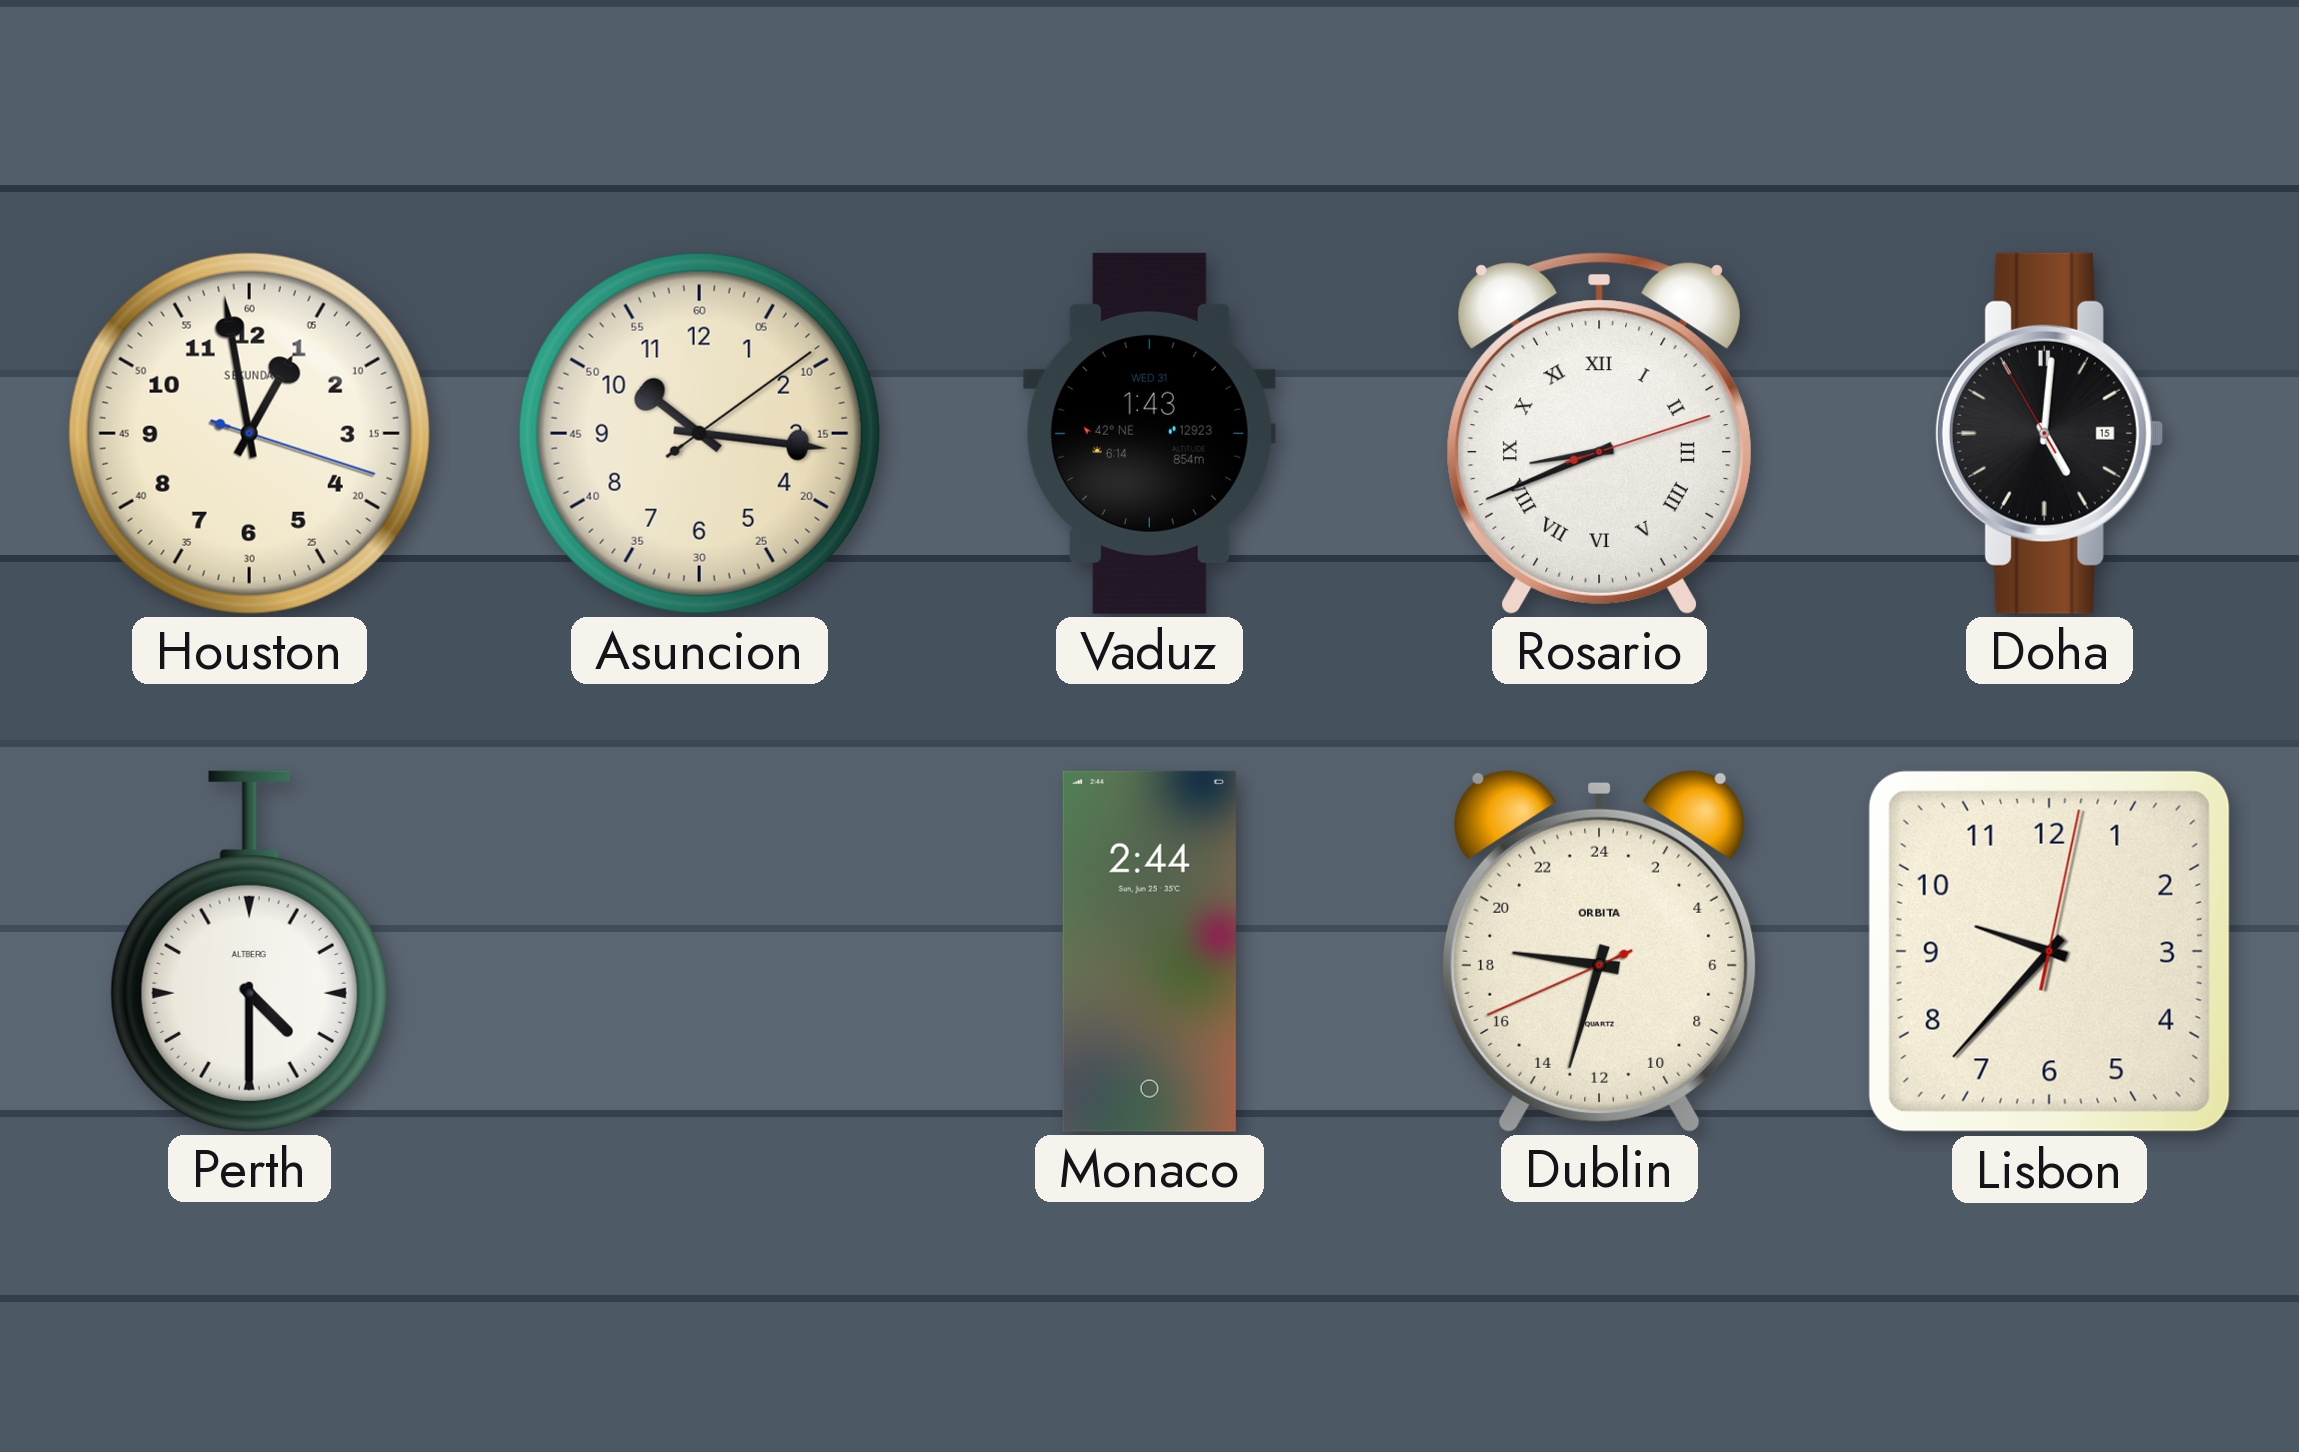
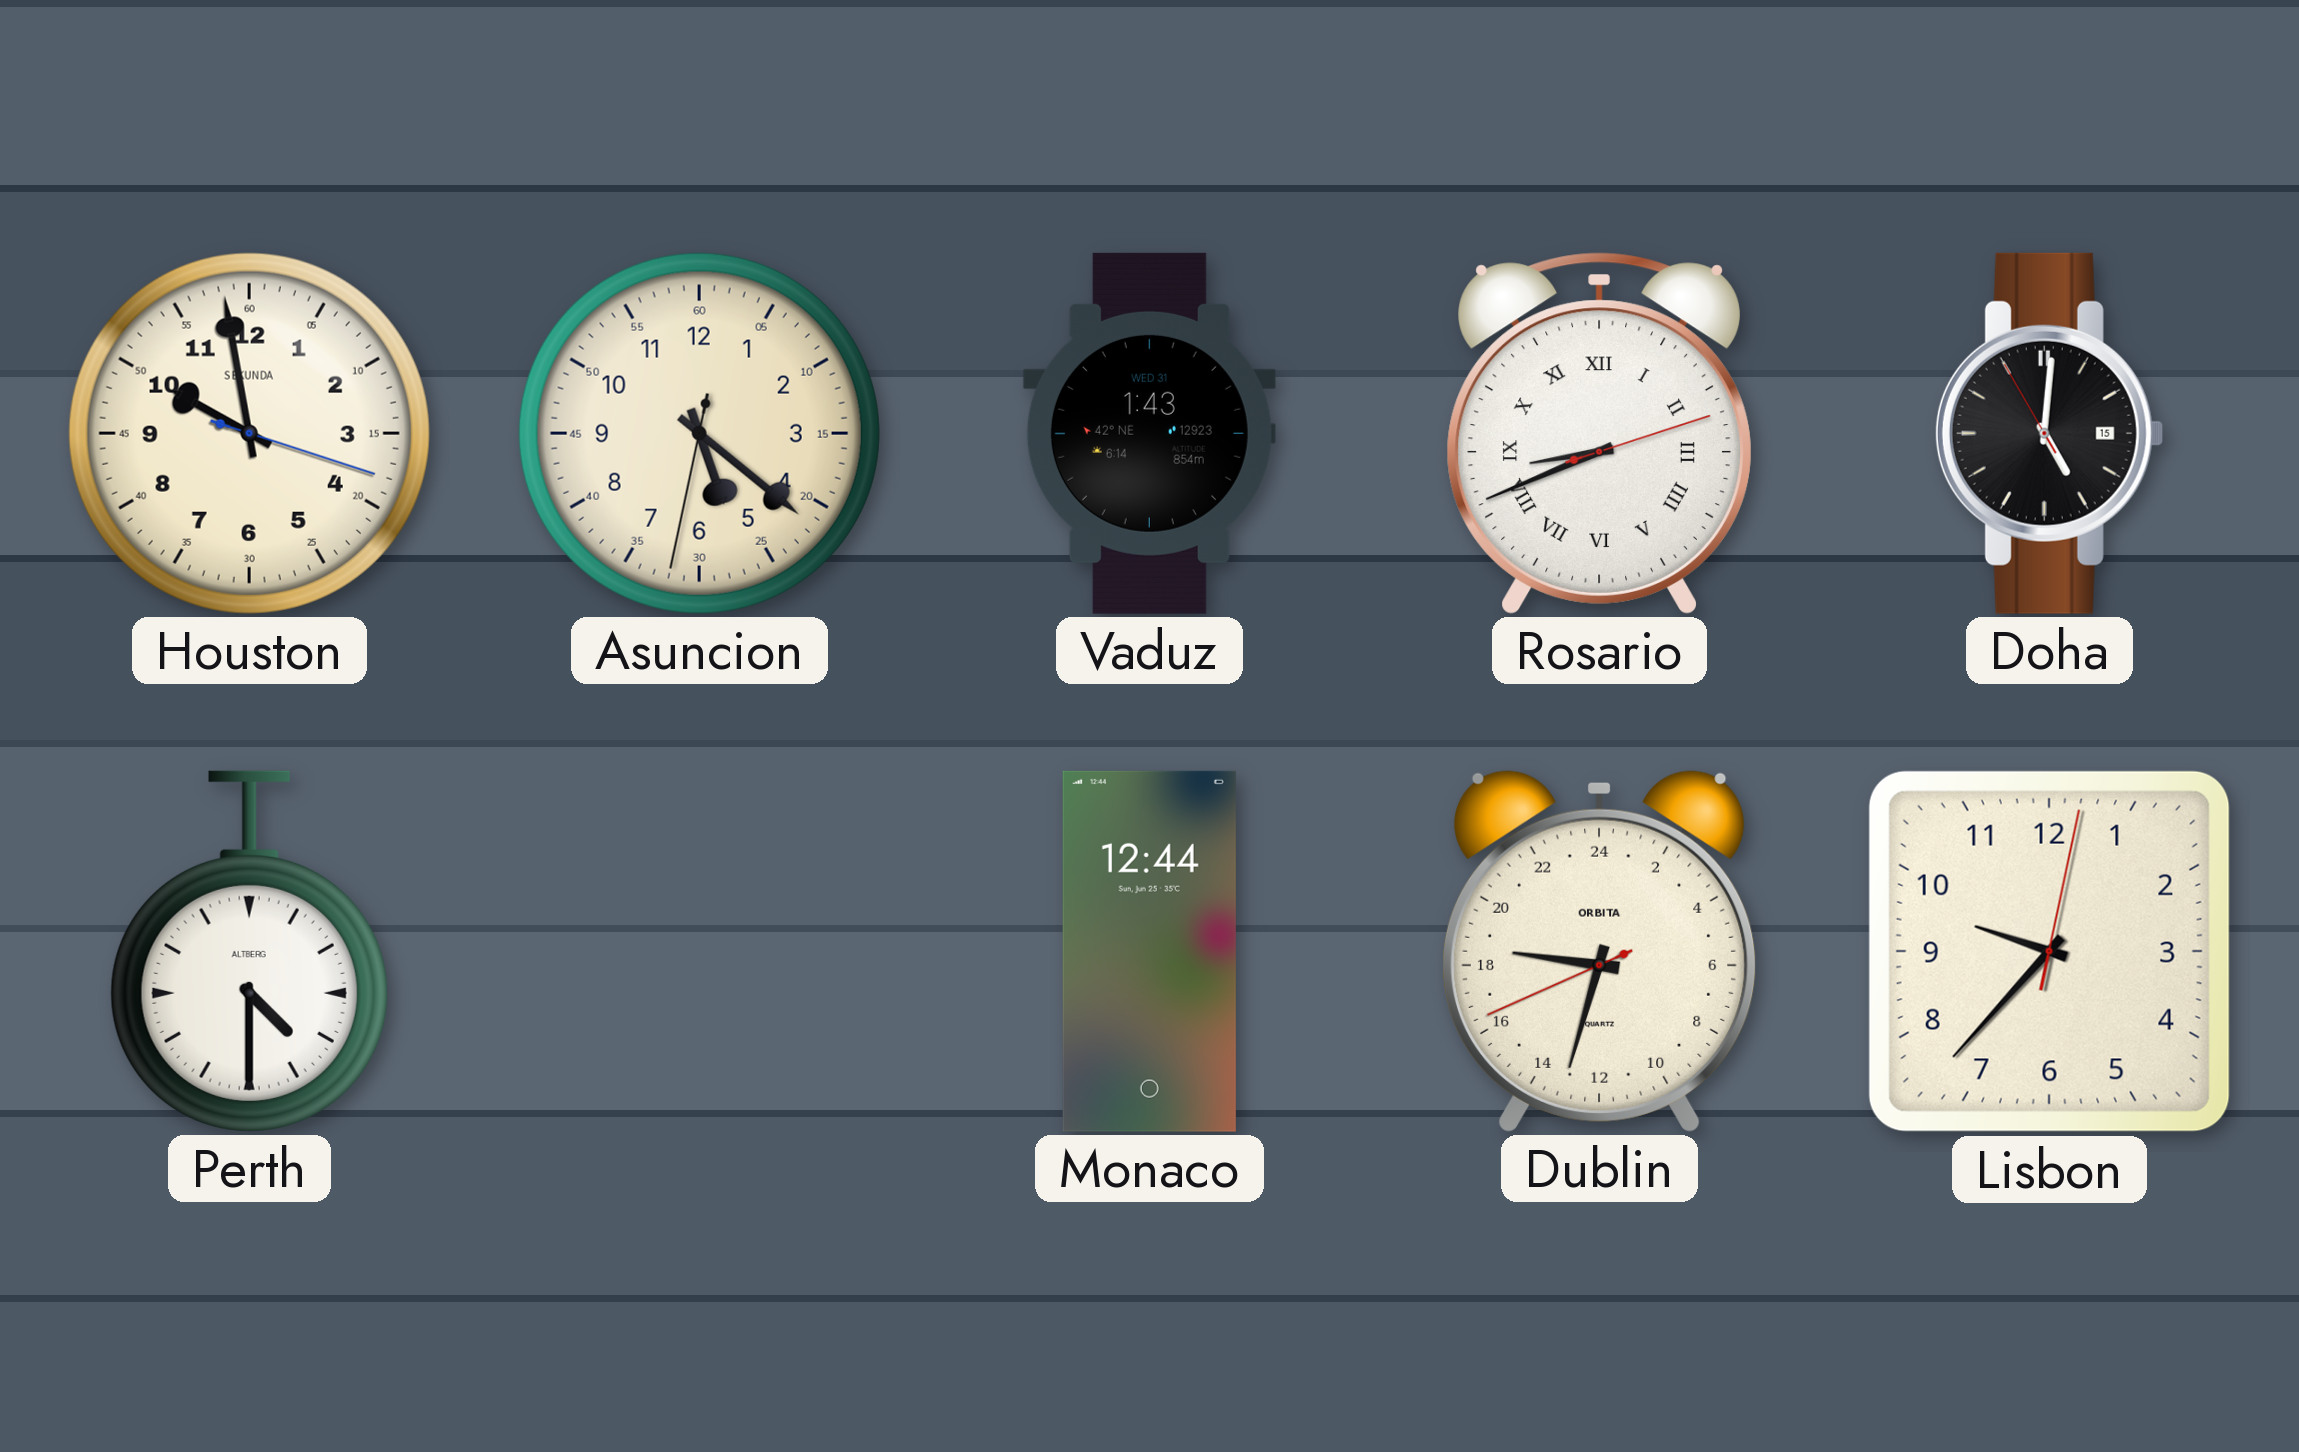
Houston: 12:58 -> 9:58 (249, 433)
Asuncion: 10:16 -> 5:21 (699, 433)
Monaco: 2:44 -> 12:44 (1149, 951)
